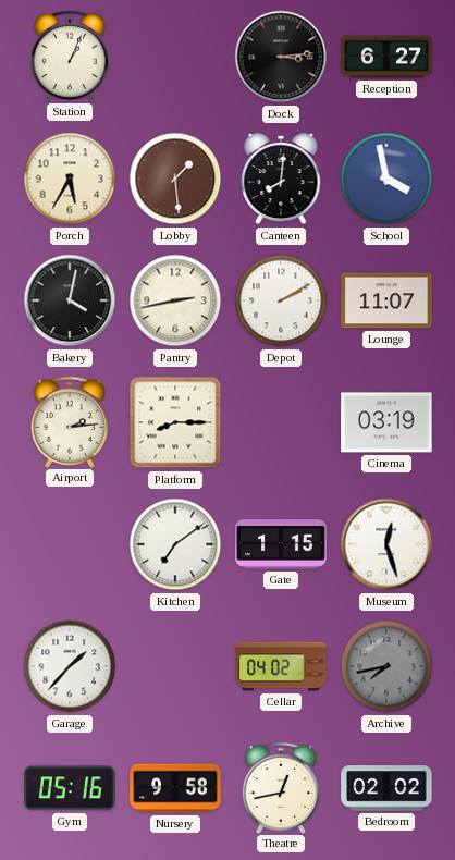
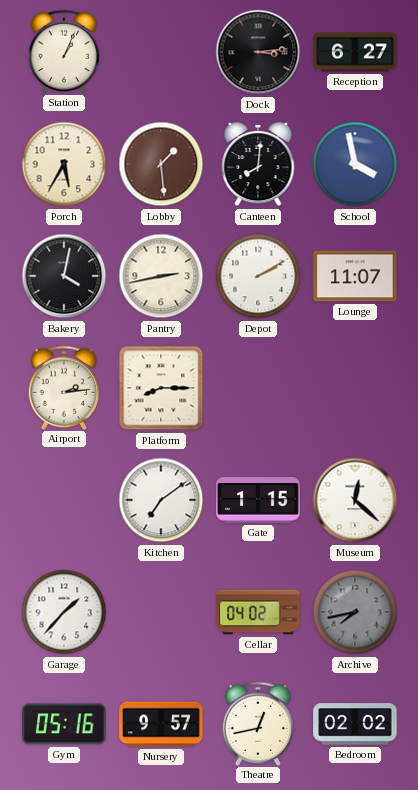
Cinema: 03:19 -> none (386, 422)
Museum: 12:27 -> 12:22 (355, 500)
Nursery: 9:58 -> 9:57 (161, 724)
